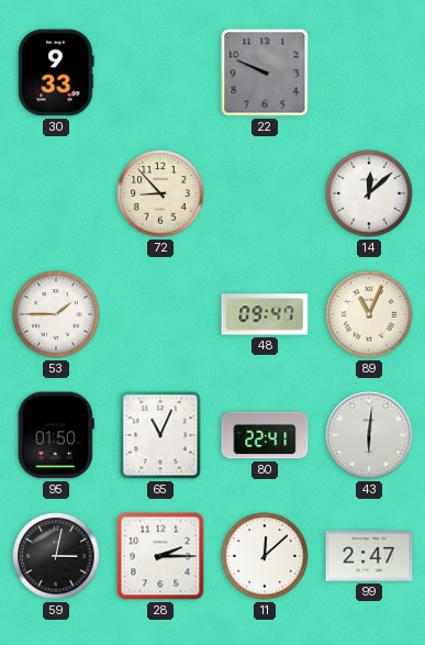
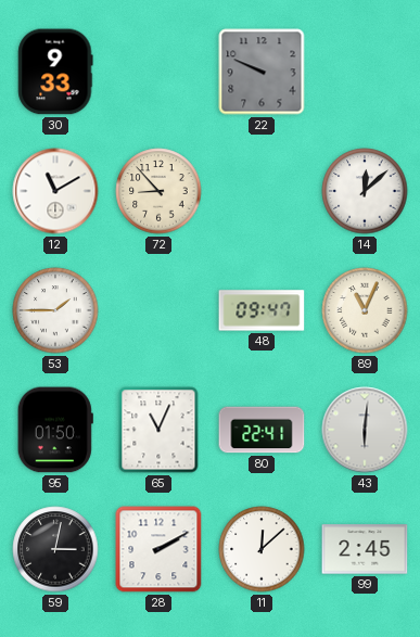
12: none -> 11:10 (55, 191)
28: 2:15 -> 2:10 (158, 549)
99: 2:47 -> 2:45 (365, 549)
